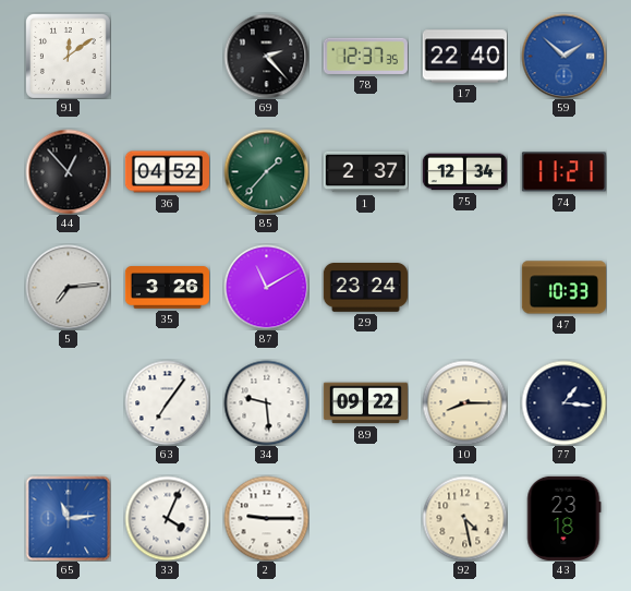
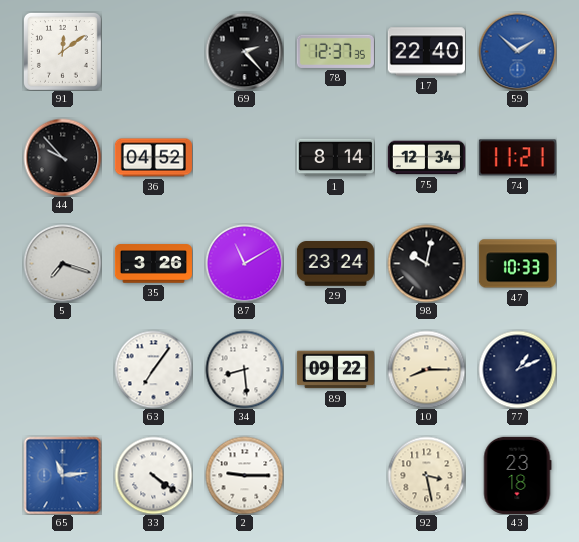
44: 12:53 -> 9:53 (62, 157)
85: 1:37 -> none (266, 171)
1: 2:37 -> 8:14 (335, 158)
5: 7:14 -> 7:18 (62, 263)
98: none -> 10:02 (426, 263)
34: 9:29 -> 8:29 (244, 369)
77: 1:16 -> 1:11 (517, 369)
33: 4:04 -> 4:21 (153, 475)
92: 4:28 -> 3:28 (426, 475)
